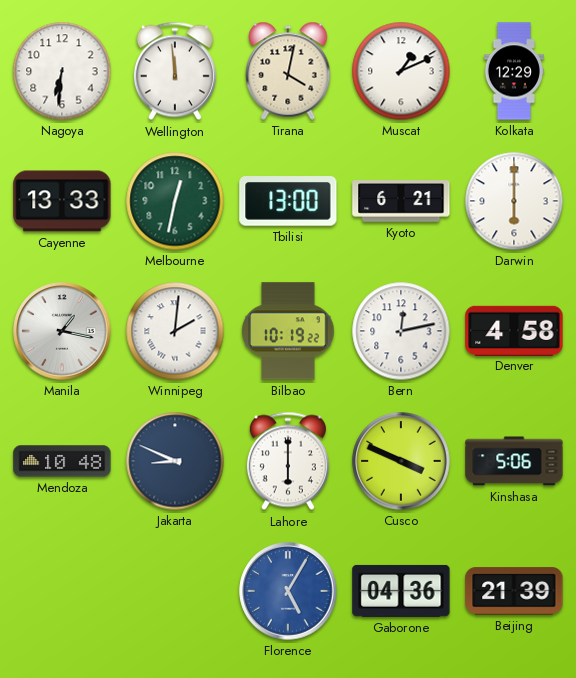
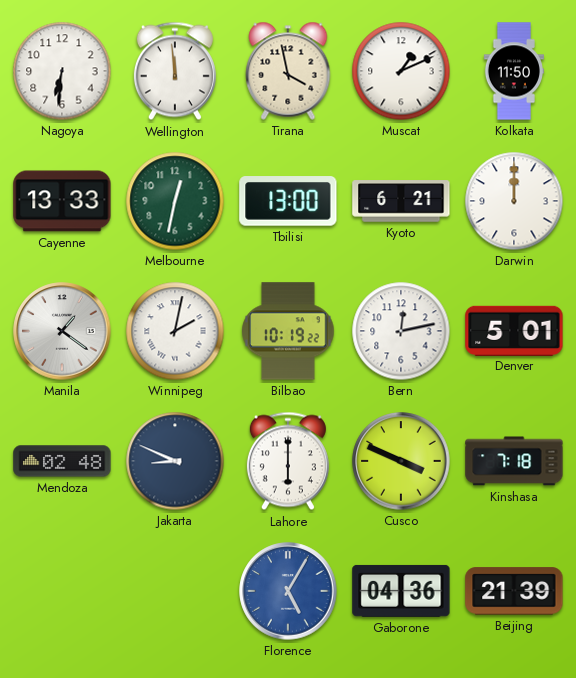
Tirana: 4:02 -> 3:58 (288, 71)
Kolkata: 12:29 -> 11:50 (514, 71)
Darwin: 6:00 -> 12:00 (514, 201)
Manila: 1:17 -> 1:21 (62, 331)
Winnipeg: 2:01 -> 2:02 (175, 331)
Denver: 4:58 -> 5:01 (514, 330)
Mendoza: 10:48 -> 02:48 (62, 461)
Kinshasa: 5:06 -> 7:18 (514, 461)
